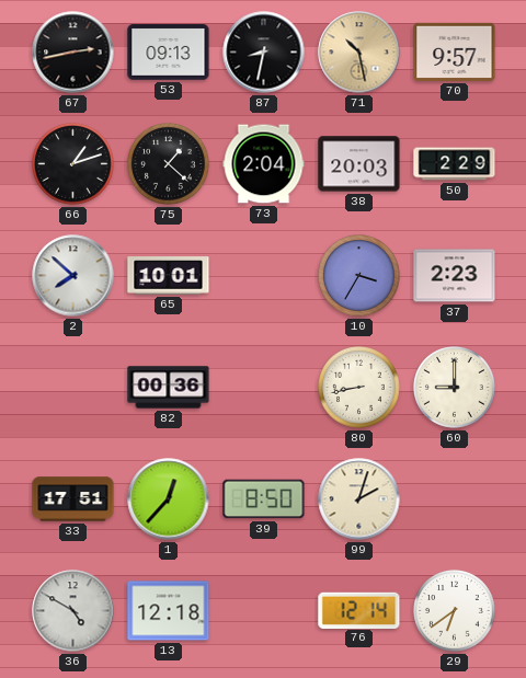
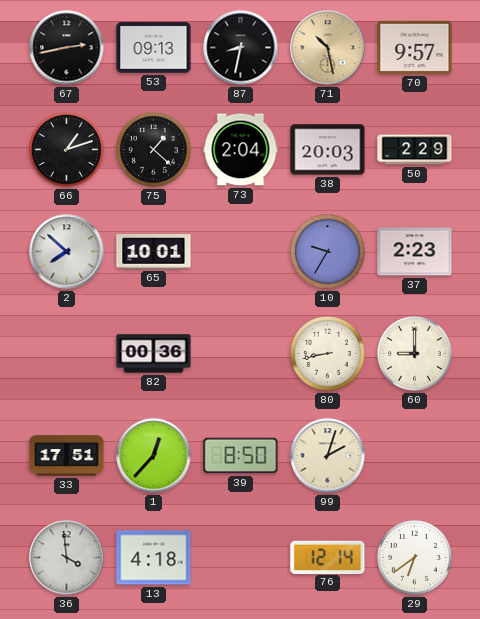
10: 3:35 -> 9:35 (328, 252)
36: 4:50 -> 3:59 (67, 558)
13: 12:18 -> 4:18 (154, 558)
